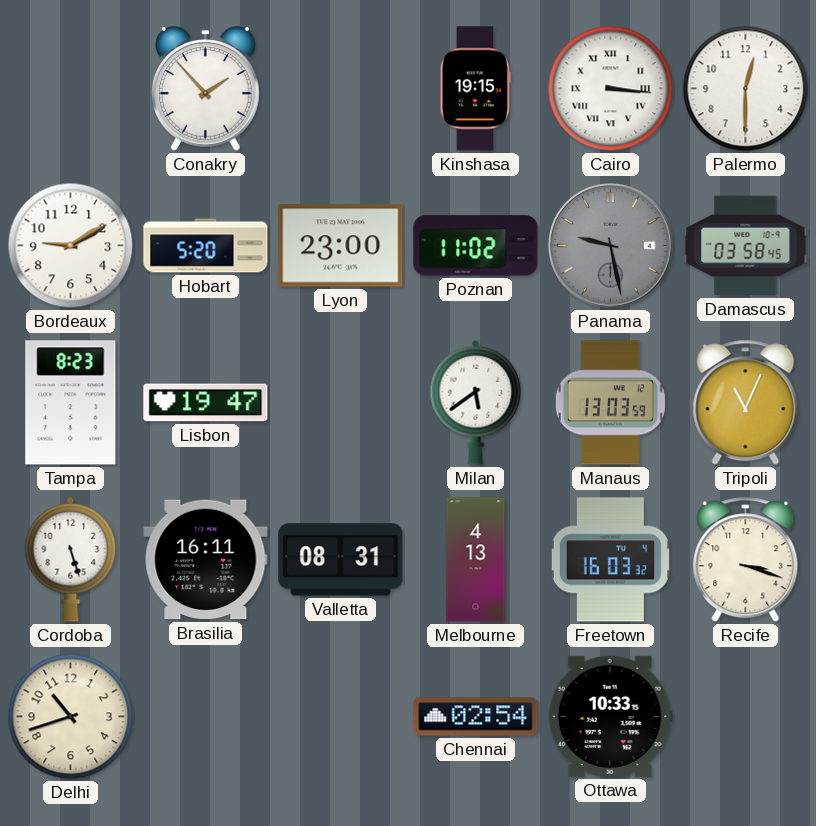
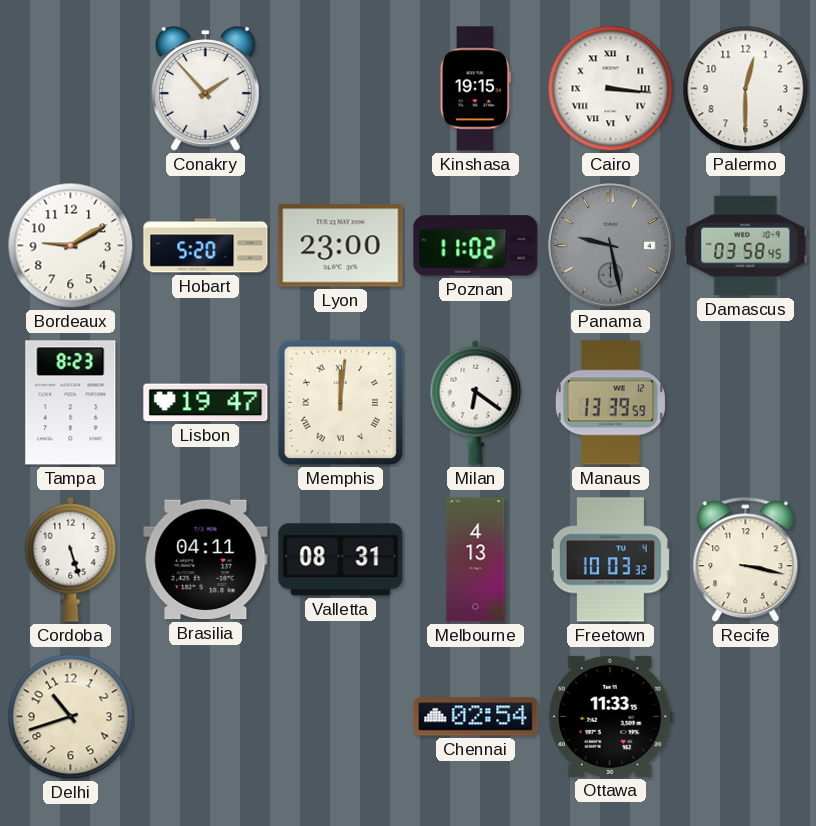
Memphis: none -> 12:01 (341, 403)
Milan: 5:39 -> 6:21 (476, 402)
Manaus: 13:03 -> 13:39 (610, 403)
Tripoli: 11:04 -> none (746, 403)
Brasilia: 16:11 -> 04:11 (206, 560)
Freetown: 16:03 -> 10:03 (610, 560)
Recife: 3:18 -> 3:17 (746, 560)
Ottawa: 10:33 -> 11:33 (610, 716)
